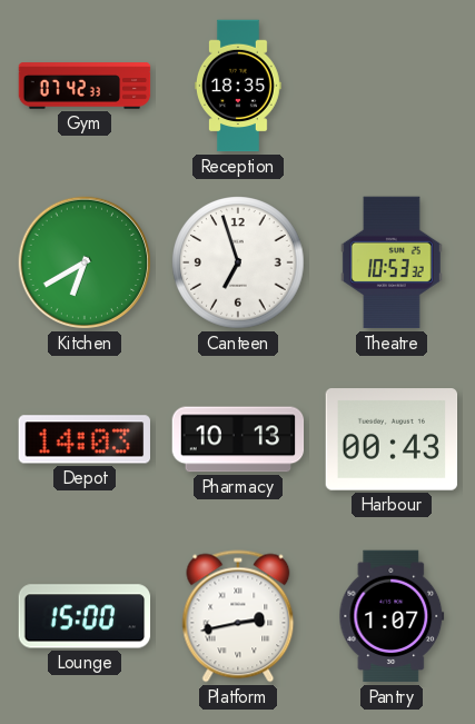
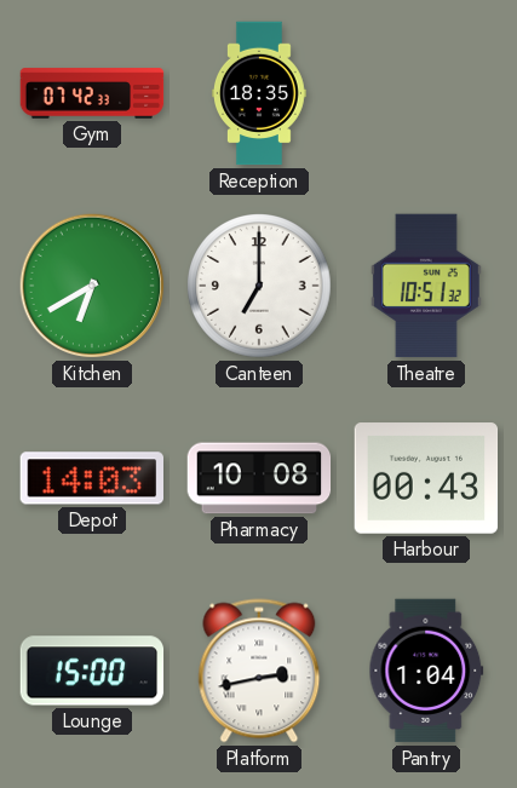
Canteen: 6:57 -> 7:00 (259, 286)
Theatre: 10:53 -> 10:51 (426, 286)
Pharmacy: 10:13 -> 10:08 (259, 478)
Pantry: 1:07 -> 1:04 (426, 671)
